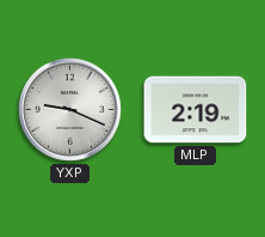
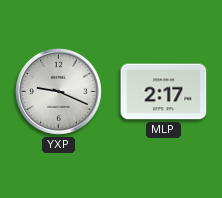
MLP: 2:19 -> 2:17 (164, 92)
